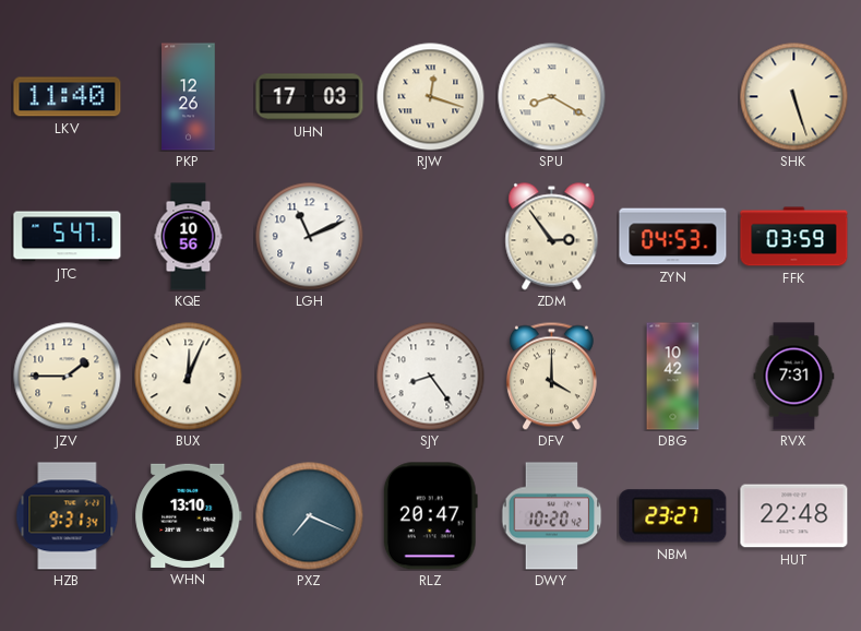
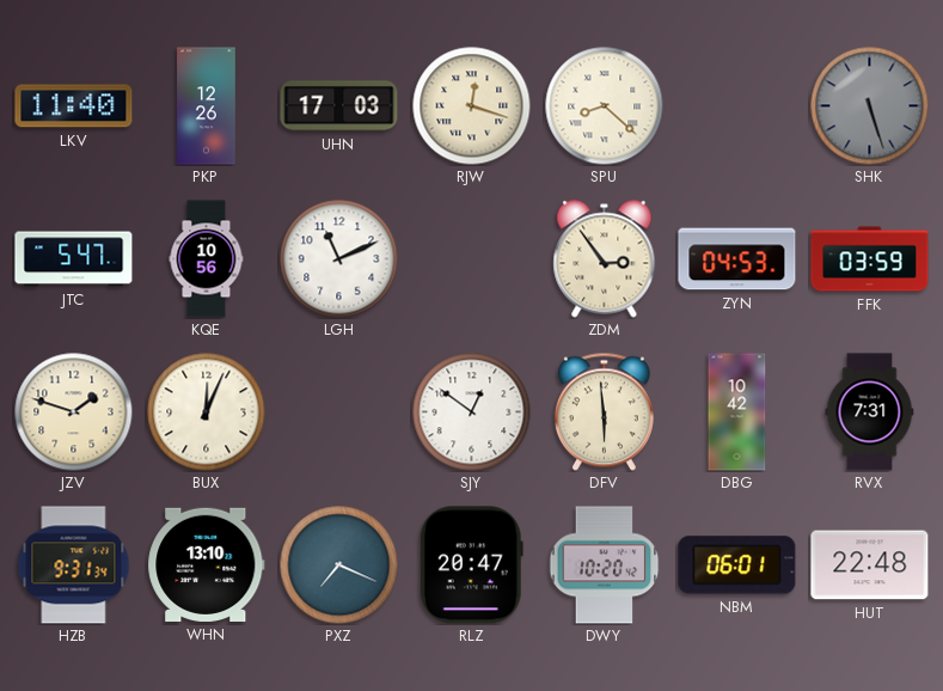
SPU: 8:20 -> 8:22 (605, 106)
SHK dial: cream -> grey (870, 106)
JZV: 1:45 -> 1:48 (74, 412)
SJY: 8:24 -> 12:51 (472, 412)
DFV: 4:00 -> 5:59 (604, 411)
NBM: 23:27 -> 06:01 (737, 565)
